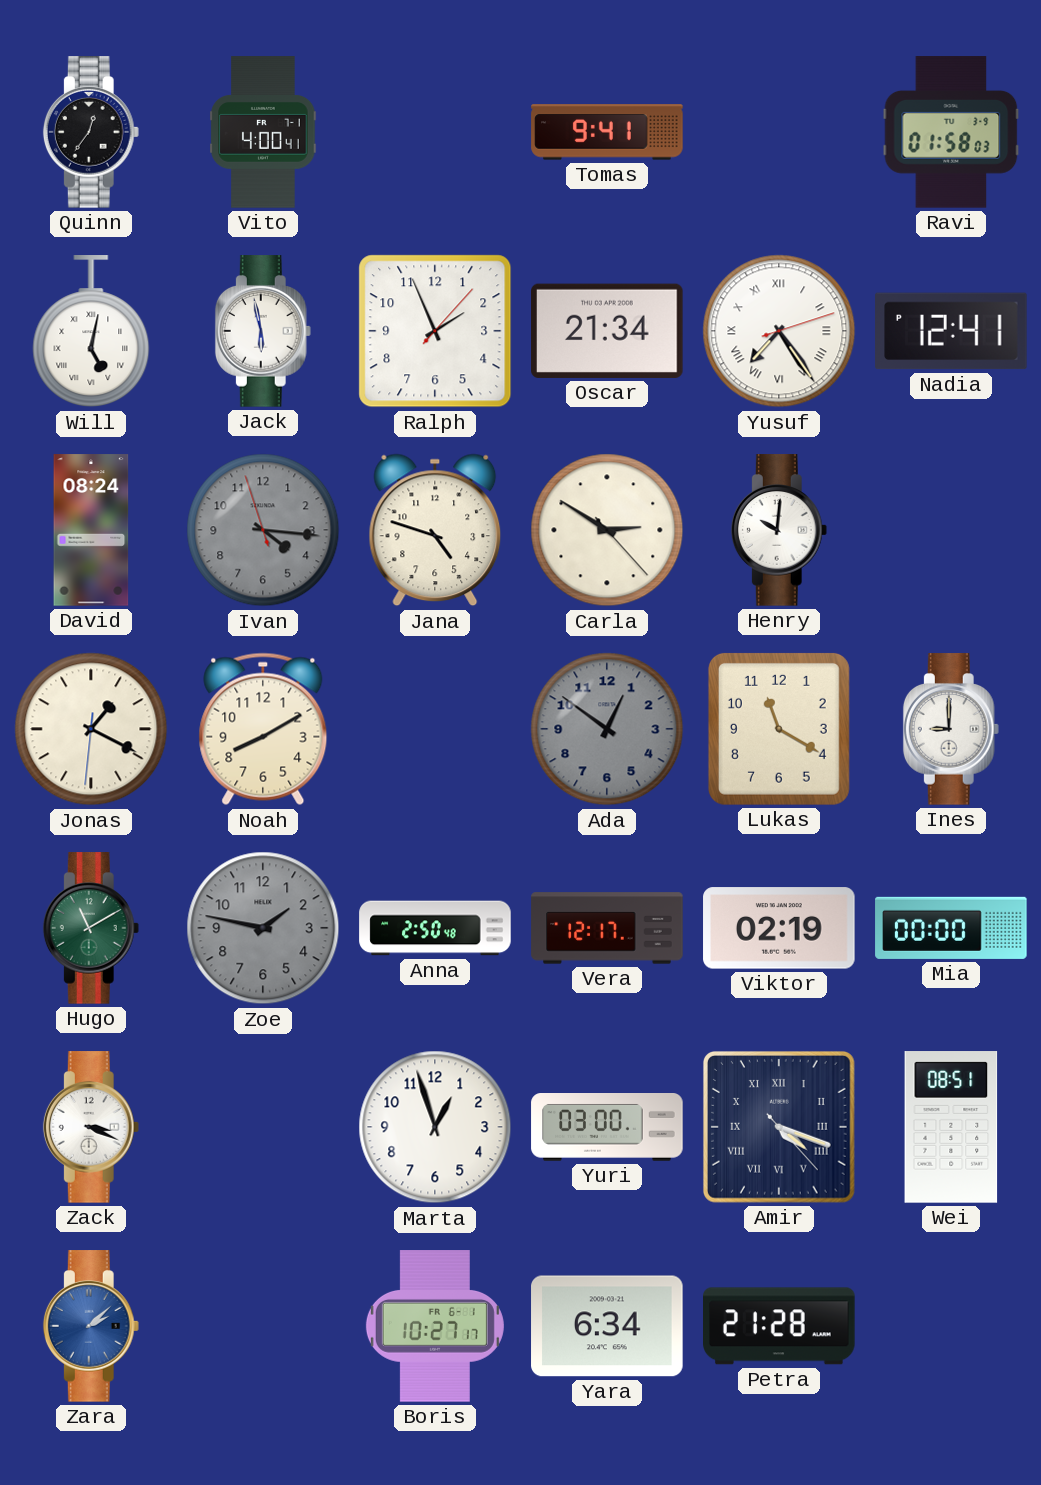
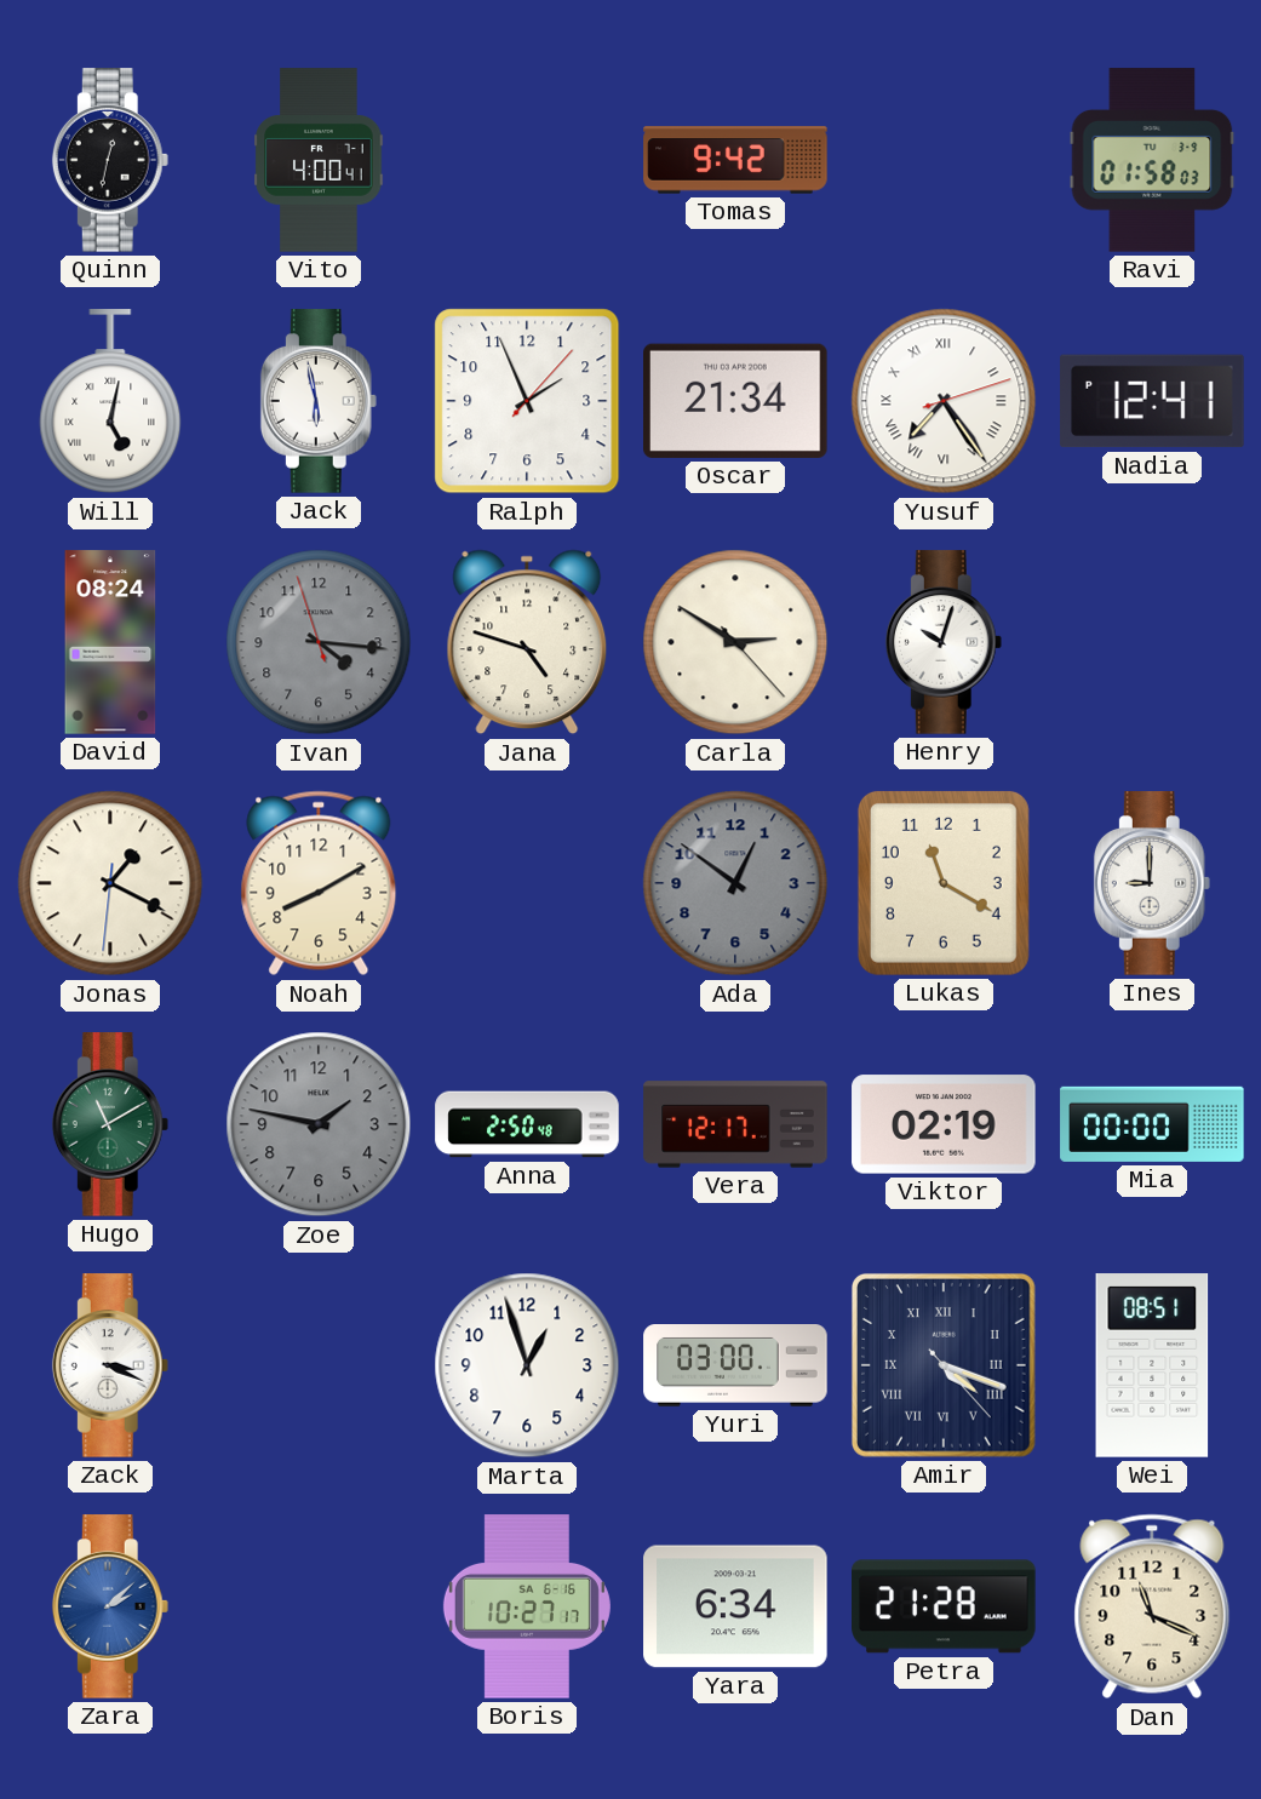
Quinn: 12:36 -> 12:32 (110, 160)
Tomas: 9:41 -> 9:42 (735, 160)
Henry: 10:01 -> 10:03 (944, 642)
Boris date: FR 6-1 -> SA 6-16 (527, 1606)
Dan: none -> 11:19 (1152, 1606)
